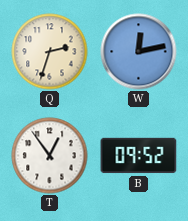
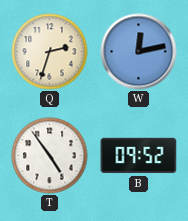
T: 12:54 -> 4:54 (50, 156)
